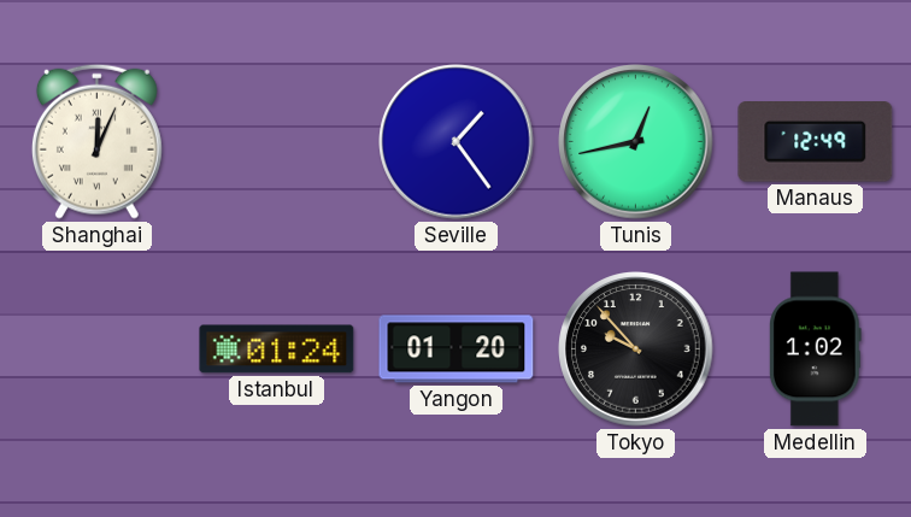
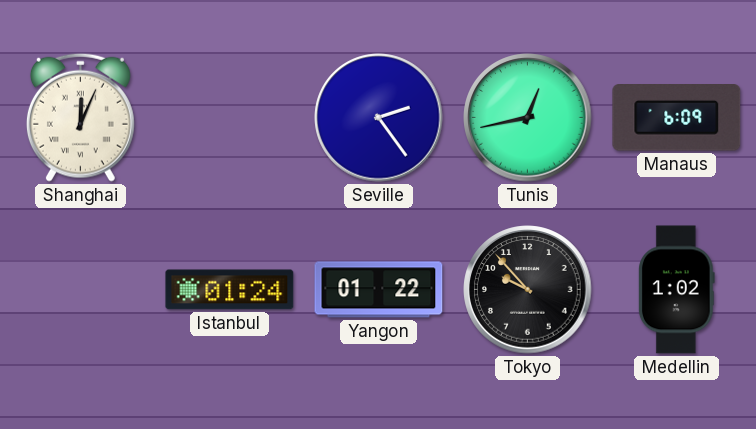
Seville: 1:24 -> 2:24 (379, 118)
Manaus: 12:49 -> 6:09 (677, 118)
Yangon: 01:20 -> 01:22 (379, 290)
